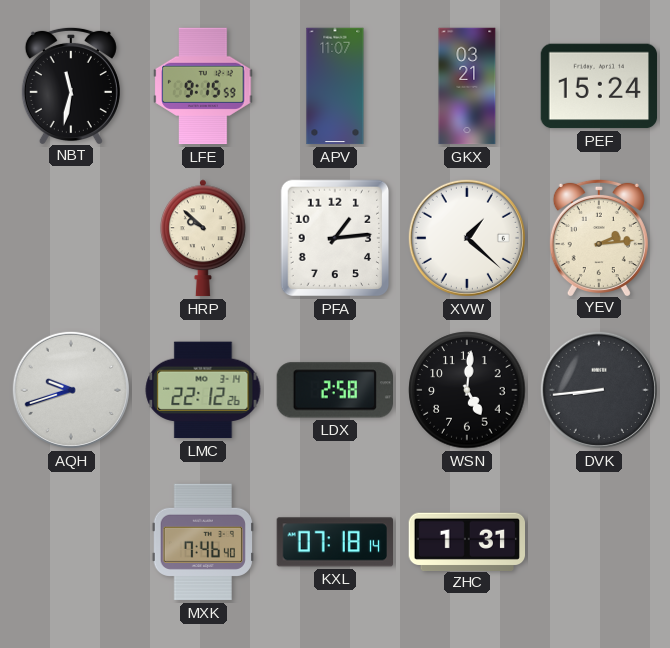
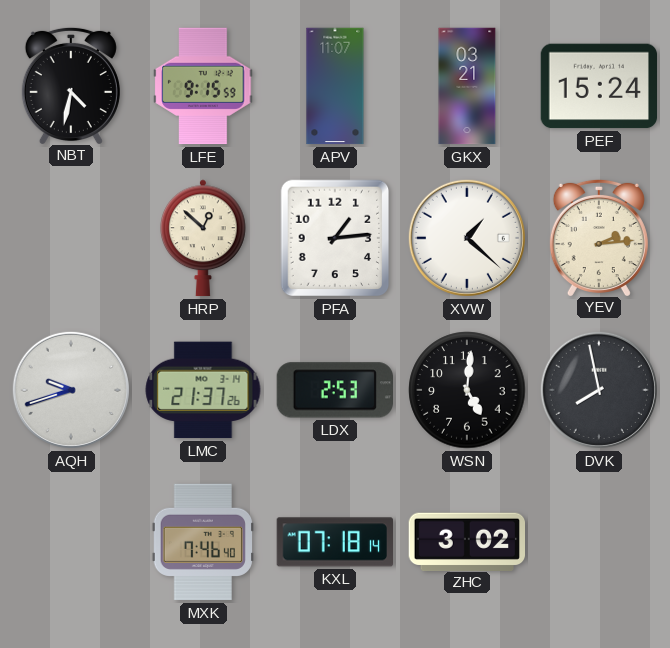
NBT: 11:32 -> 4:32 (71, 85)
HRP: 9:52 -> 12:52 (204, 238)
LMC: 22:12 -> 21:37 (203, 390)
LDX: 2:58 -> 2:53 (334, 390)
DVK: 8:44 -> 7:58 (599, 390)
ZHC: 1:31 -> 3:02 (466, 541)
